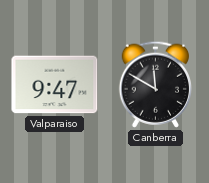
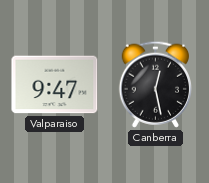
Canberra: 11:50 -> 12:28 (155, 84)
